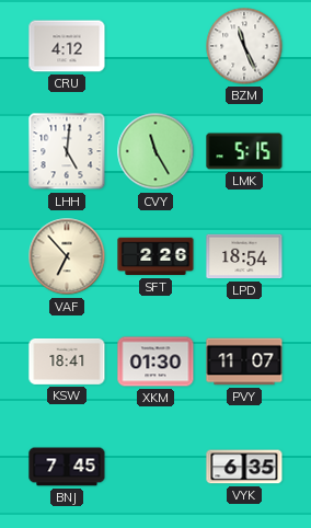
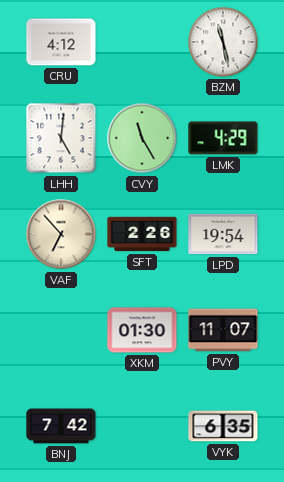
BZM: 11:26 -> 11:28 (223, 42)
LMK: 5:15 -> 4:29 (223, 138)
LPD: 18:54 -> 19:54 (223, 234)
KSW: 18:41 -> none (67, 361)
BNJ: 7:45 -> 7:42 (61, 426)
